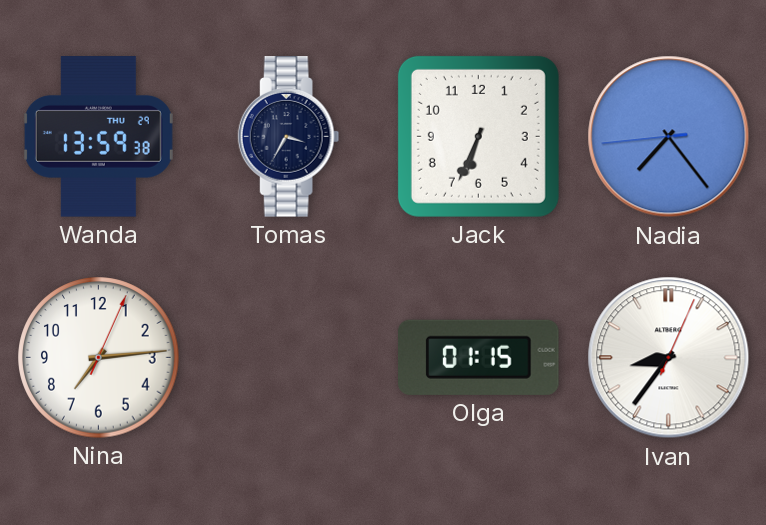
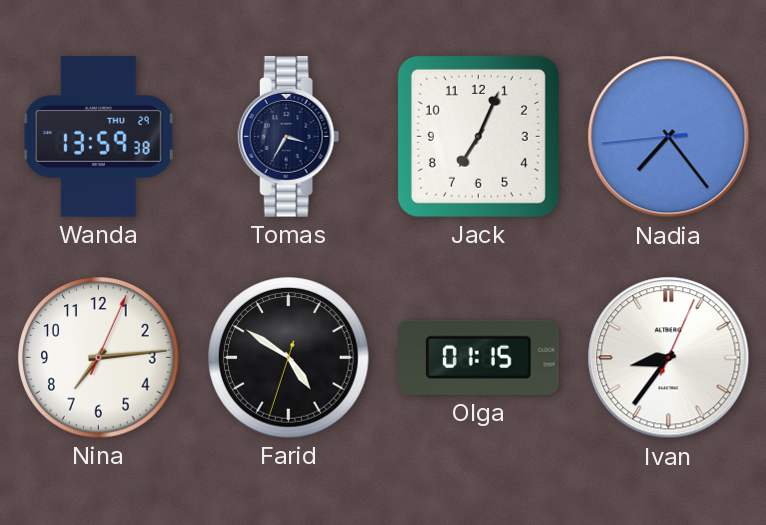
Jack: 6:34 -> 7:04 (478, 136)
Farid: none -> 4:50 (289, 358)
